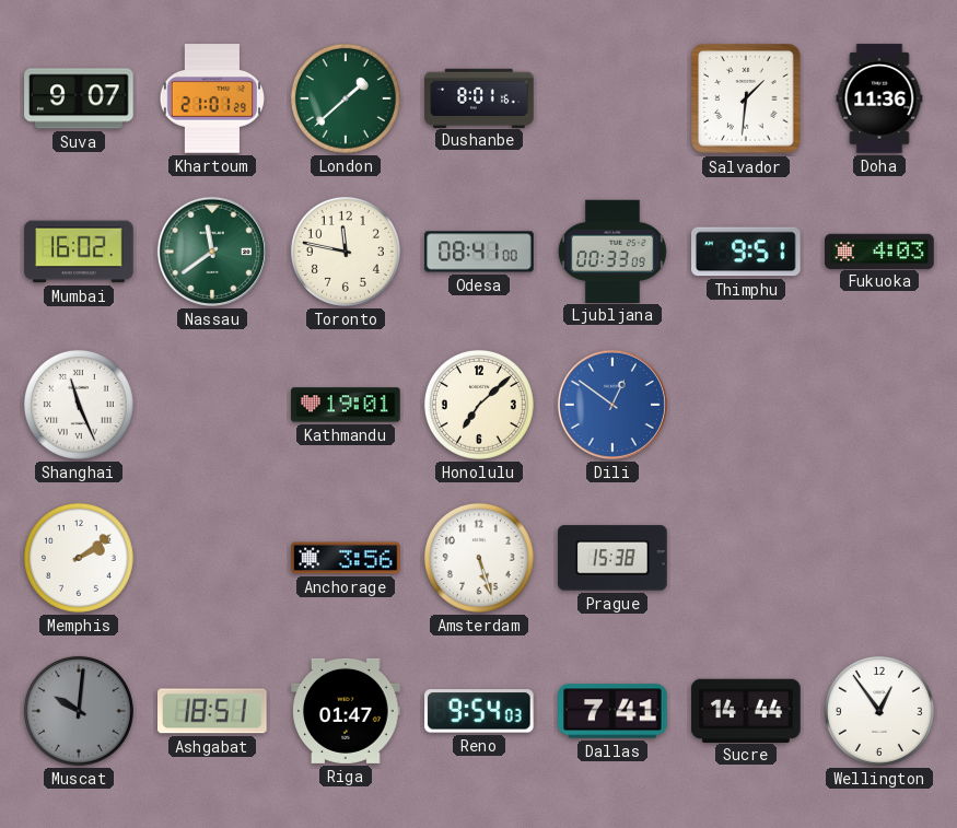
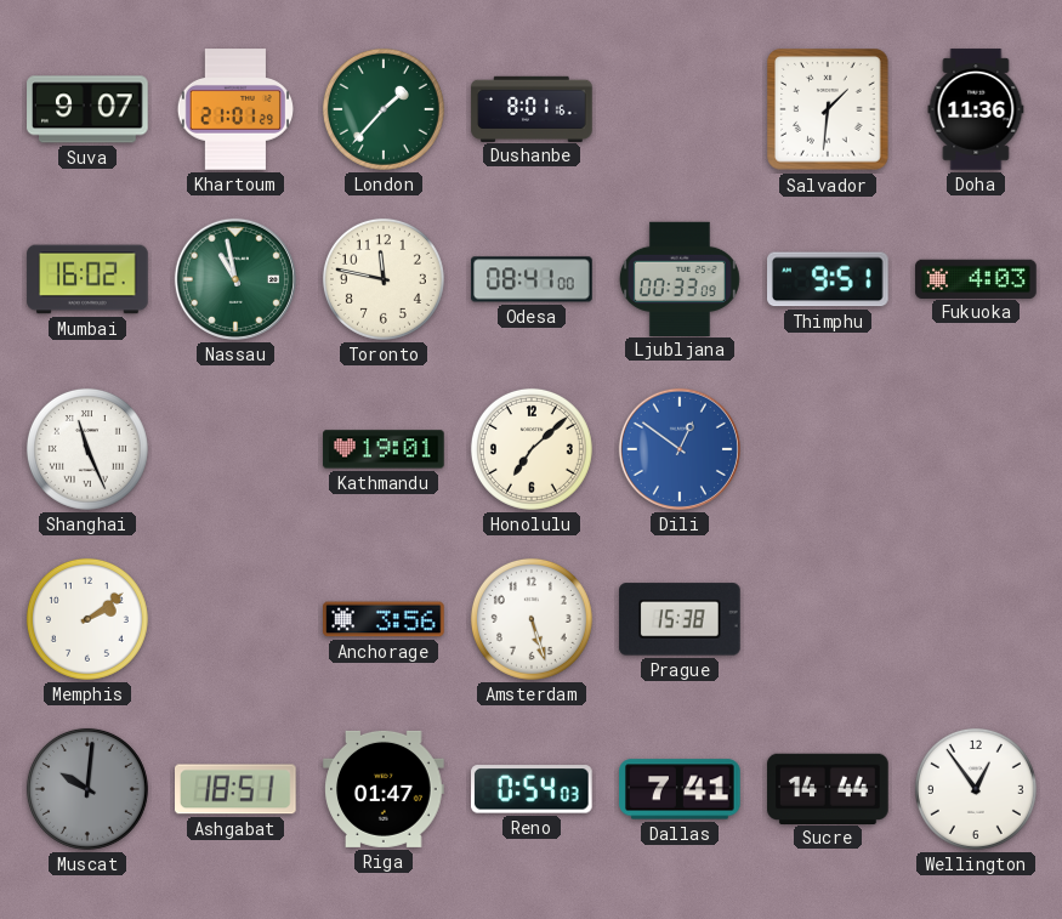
London: 1:38 -> 1:37 (384, 109)
Nassau: 11:39 -> 10:58 (235, 279)
Reno: 9:54 -> 0:54 (533, 789)
